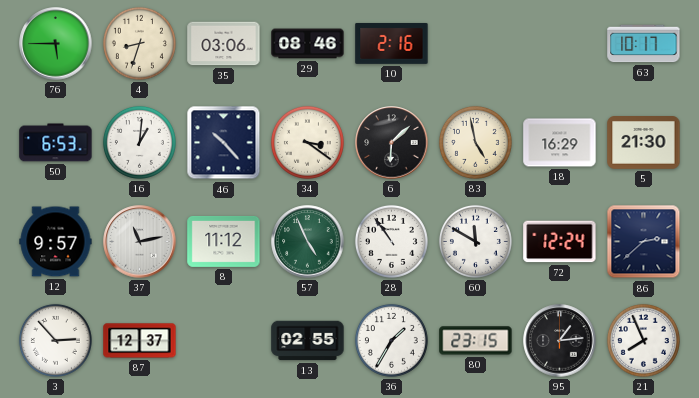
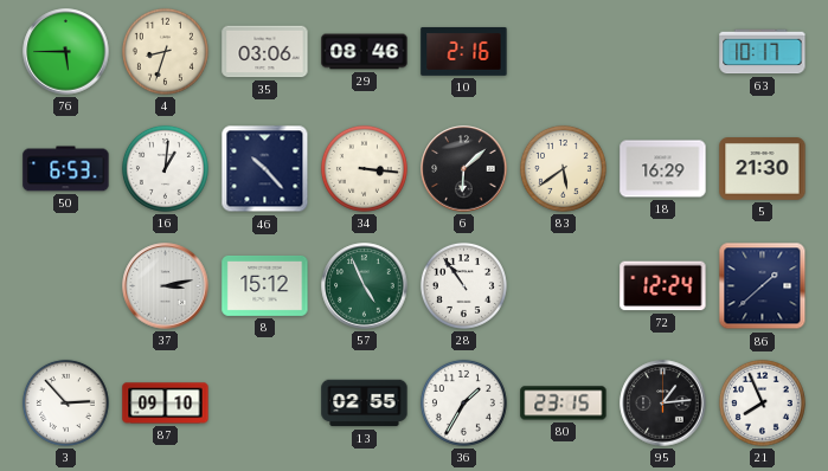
34: 3:21 -> 3:16 (364, 168)
83: 4:58 -> 5:39 (563, 168)
12: 9:57 -> none (56, 242)
37: 11:13 -> 3:13 (166, 286)
8: 11:12 -> 15:12 (265, 285)
60: 11:50 -> none (475, 241)
86: 2:38 -> 1:38 (763, 286)
87: 12:37 -> 09:10 (166, 404)
